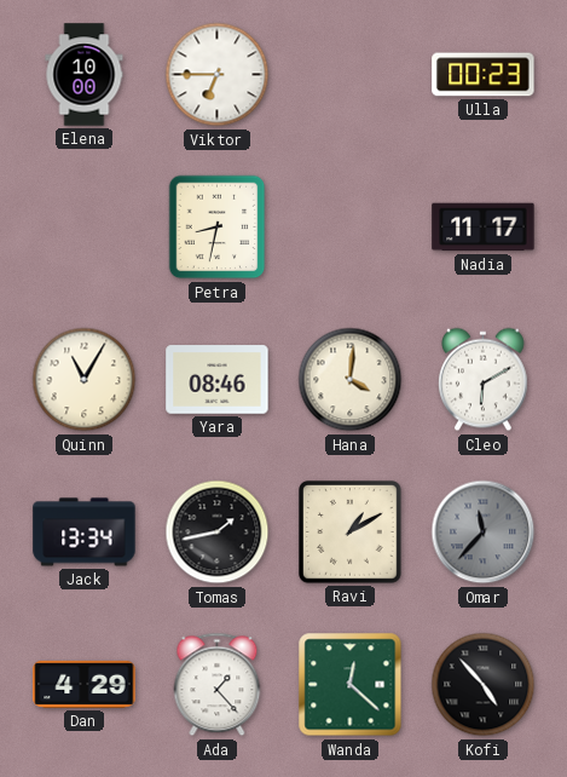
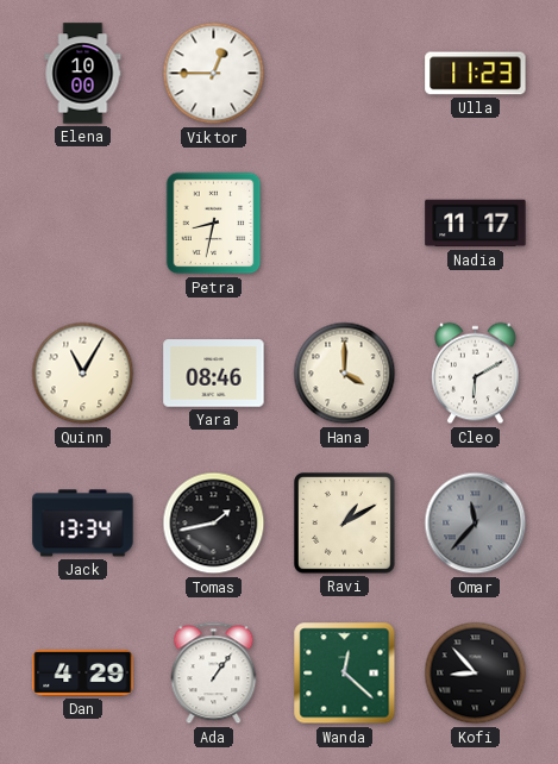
Viktor: 6:45 -> 12:45 (214, 74)
Ulla: 00:23 -> 11:23 (476, 74)
Hana: 4:01 -> 4:00 (345, 374)
Ada: 1:23 -> 1:06 (214, 674)
Kofi: 4:53 -> 8:53 (476, 674)
